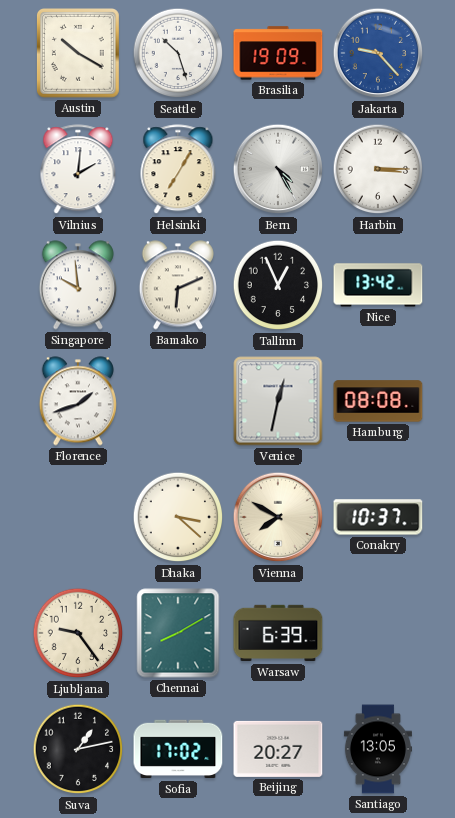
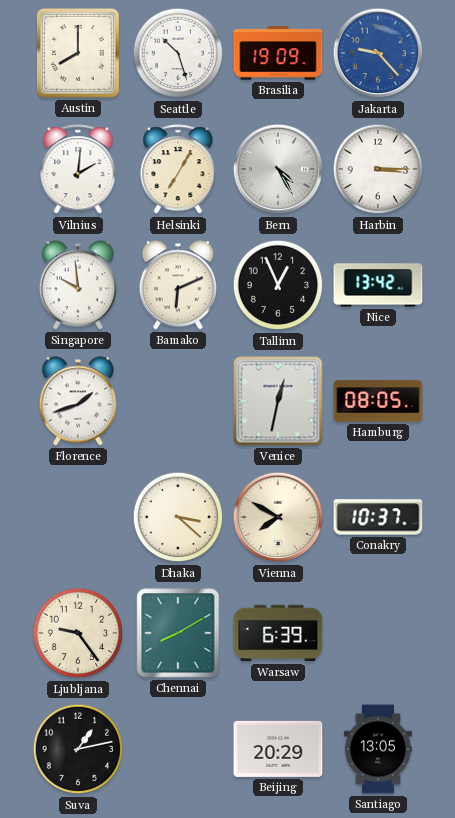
Austin: 10:20 -> 8:00 (79, 54)
Hamburg: 08:08 -> 08:05 (378, 401)
Sofia: 17:02 -> none (178, 749)
Beijing: 20:27 -> 20:29 (278, 749)
